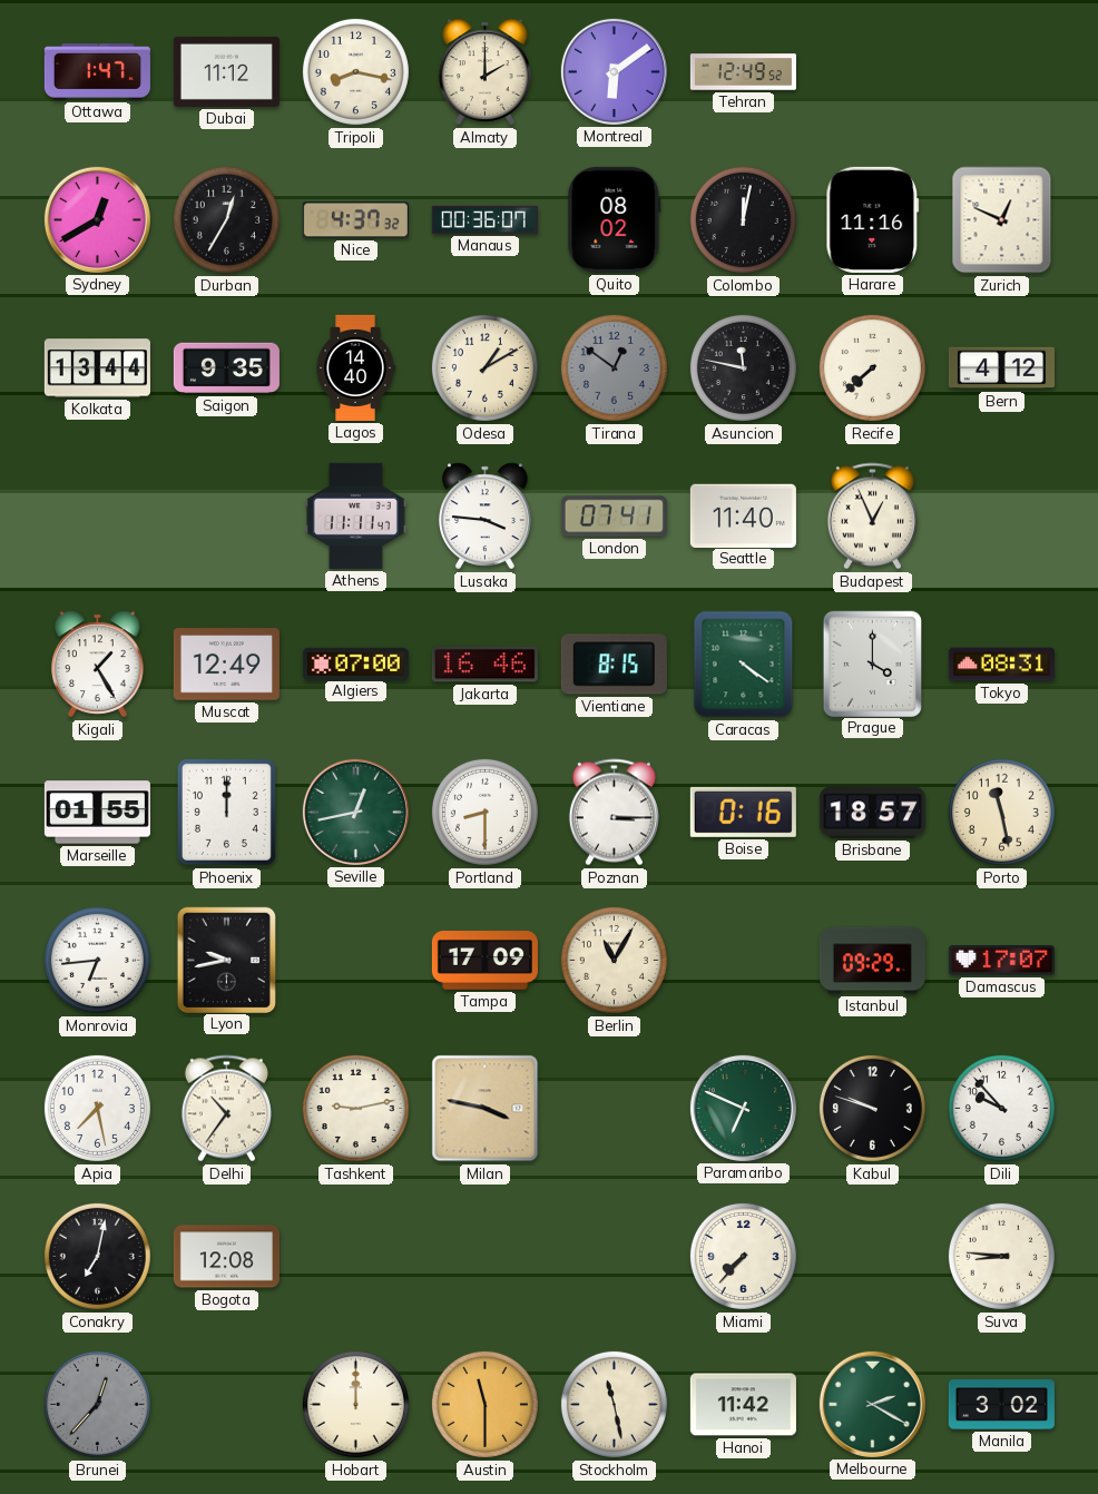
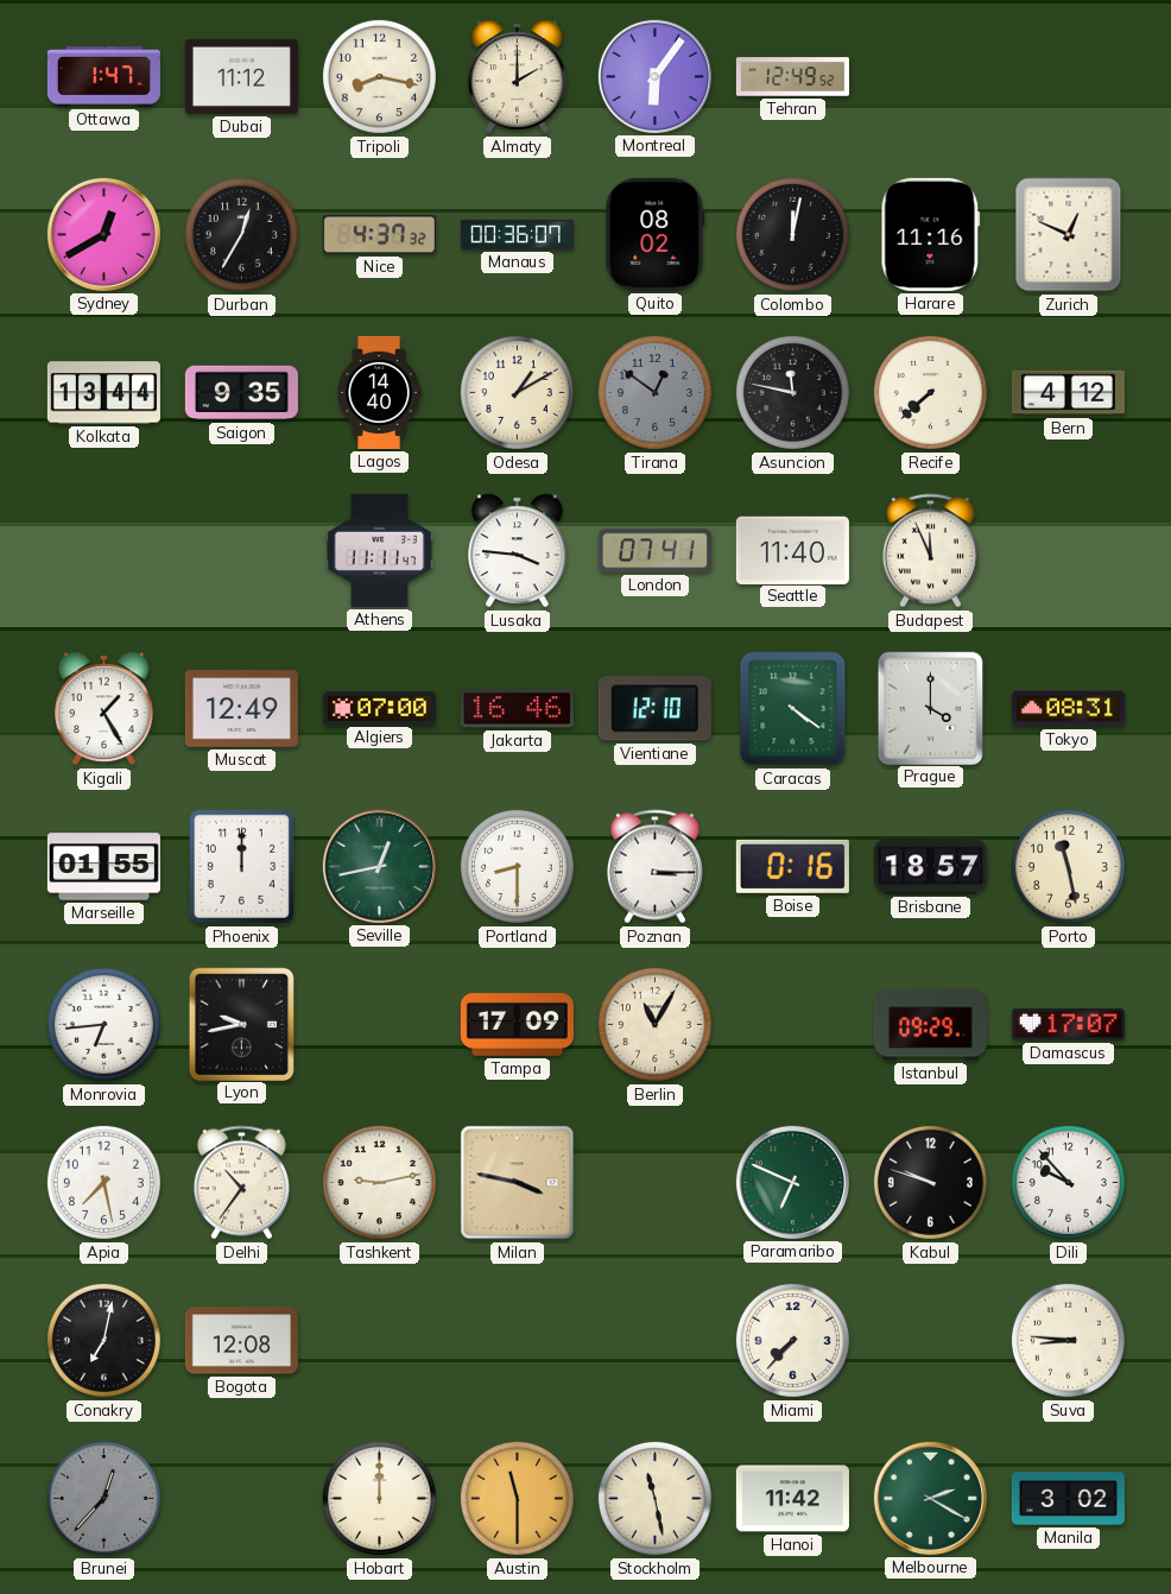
Montreal: 6:09 -> 6:06 (654, 76)
Budapest: 12:56 -> 11:56 (930, 551)
Vientiane: 8:15 -> 12:10 (654, 709)
